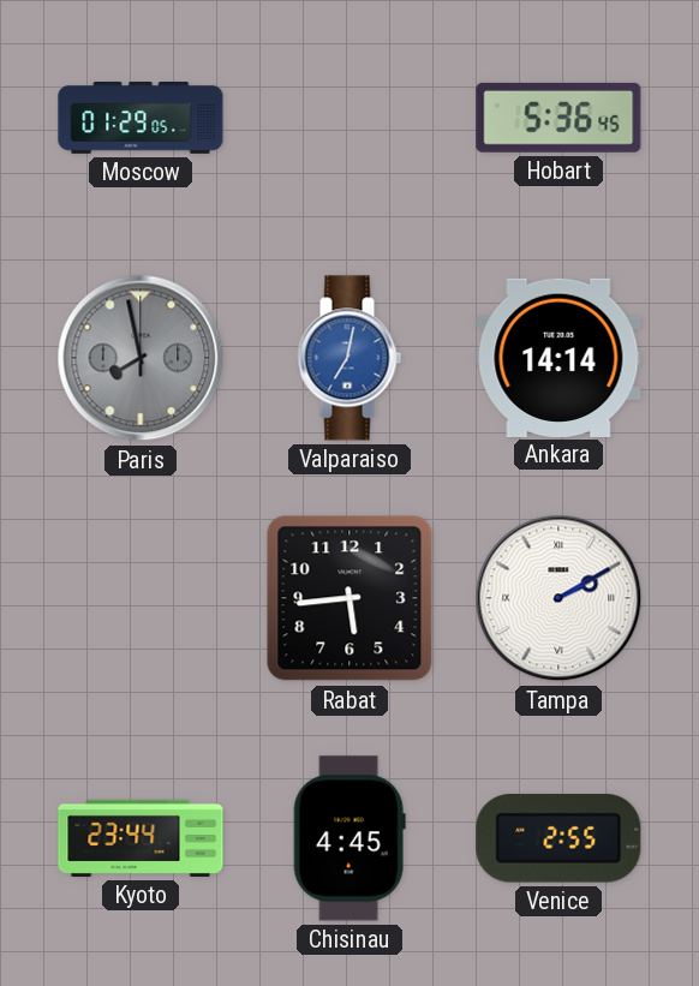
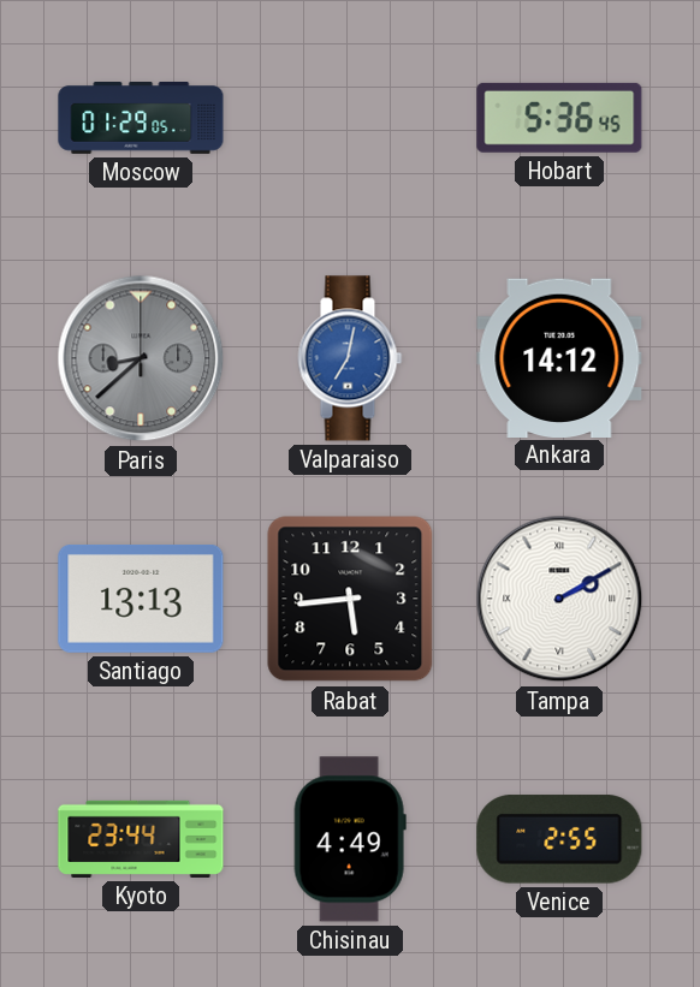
Paris: 7:58 -> 8:38 (141, 358)
Ankara: 14:14 -> 14:12 (559, 357)
Santiago: none -> 13:13 (141, 600)
Chisinau: 4:45 -> 4:49 (350, 839)
